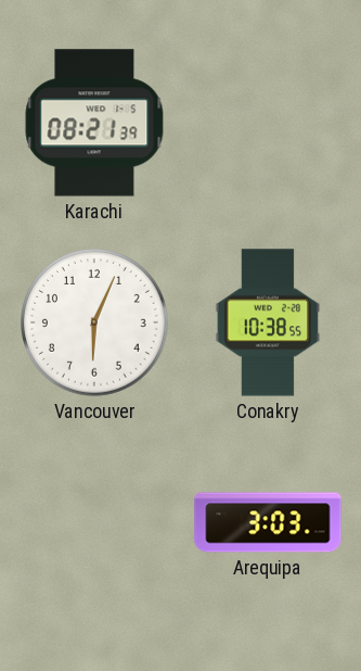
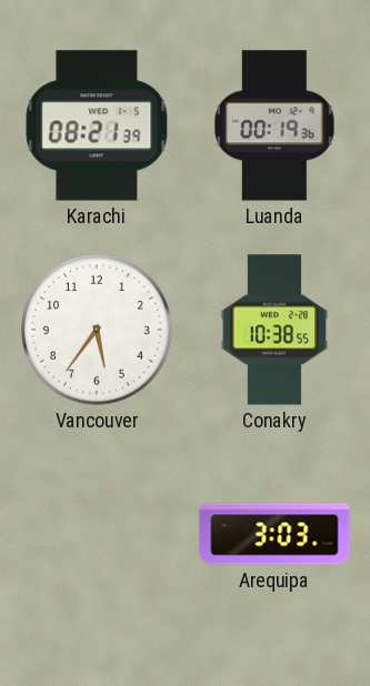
Luanda: none -> 00:19 (274, 125)
Vancouver: 6:04 -> 5:36 (98, 331)
